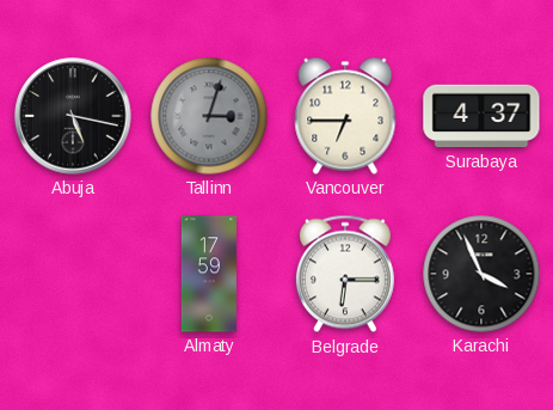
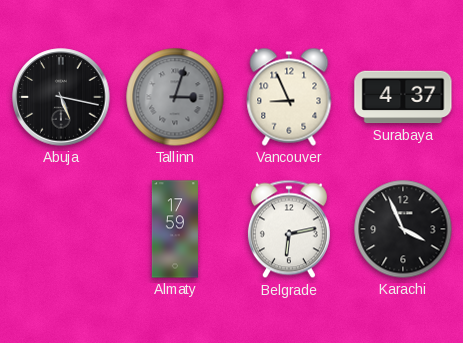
Vancouver: 6:45 -> 8:56 (289, 97)
Belgrade: 6:15 -> 6:13 (289, 229)
